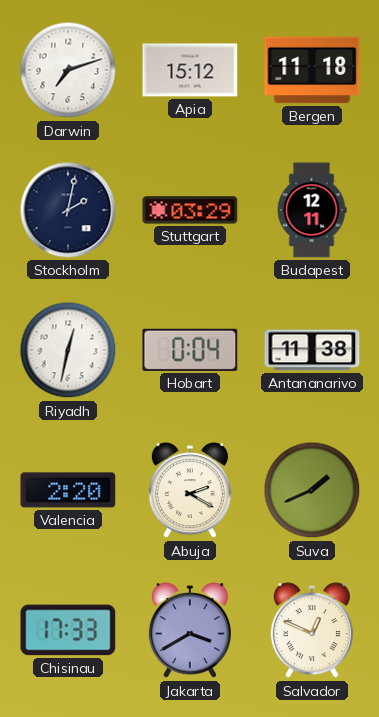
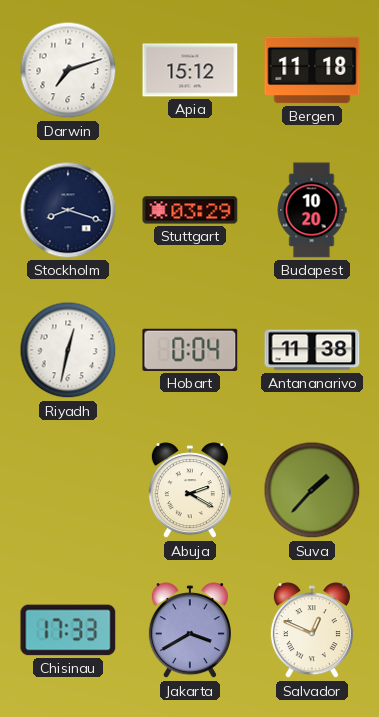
Stockholm: 2:02 -> 8:18 (68, 210)
Budapest: 12:11 -> 10:20 (312, 210)
Valencia: 2:20 -> none (68, 490)
Suva: 1:41 -> 1:37 (312, 490)
